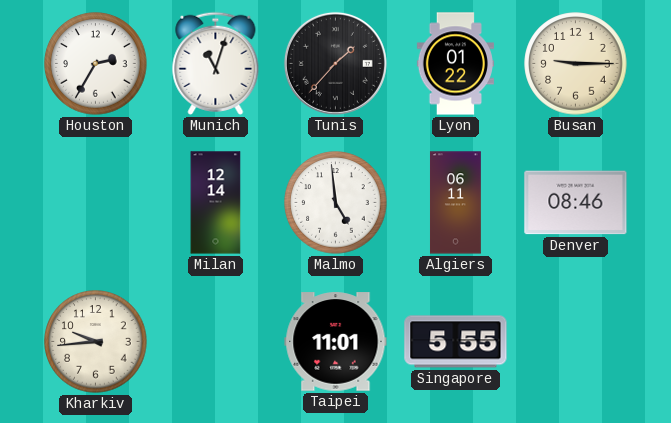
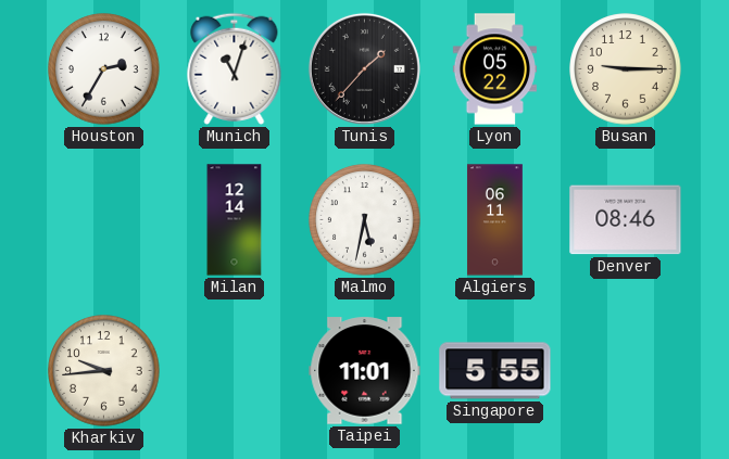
Lyon: 01:22 -> 05:22 (494, 69)
Malmo: 4:59 -> 5:32 (365, 220)
